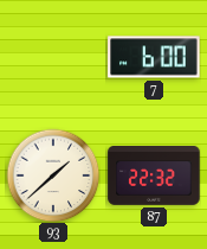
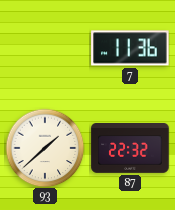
7: 6:00 -> 11:36 (130, 48)
